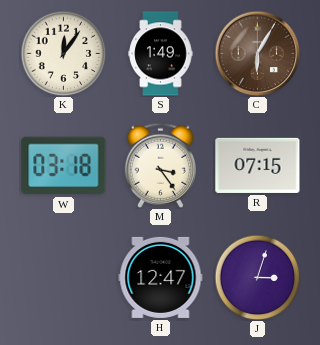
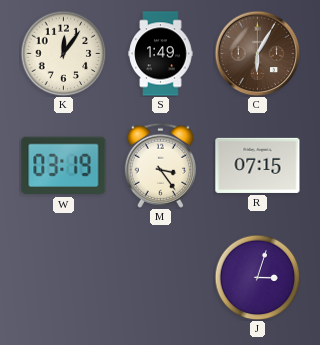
W: 03:18 -> 03:19 (64, 166)
H: 12:47 -> none (161, 277)
